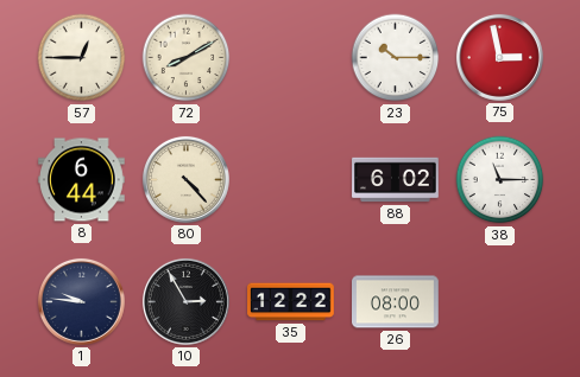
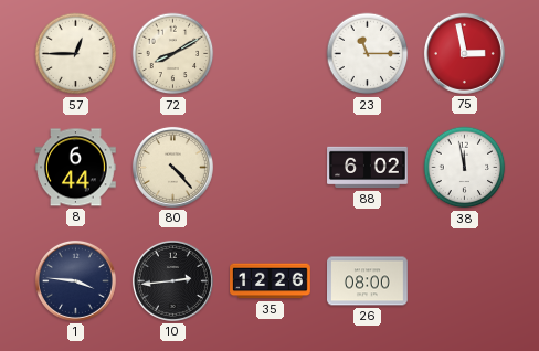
23: 10:15 -> 11:15 (368, 54)
38: 11:15 -> 11:58 (465, 168)
1: 9:46 -> 3:46 (75, 280)
10: 2:55 -> 2:44 (172, 280)
35: 12:22 -> 12:26 (271, 281)
